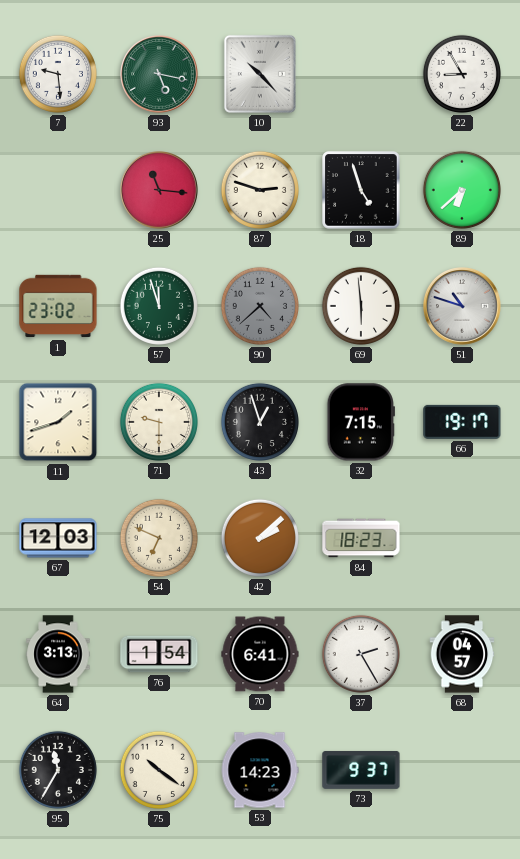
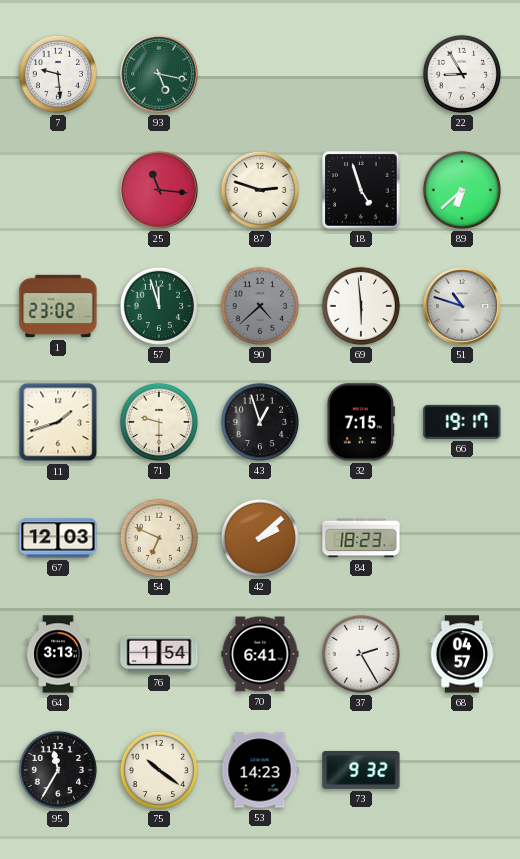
10: 10:23 -> none (260, 74)
73: 9:37 -> 9:32 (361, 770)
